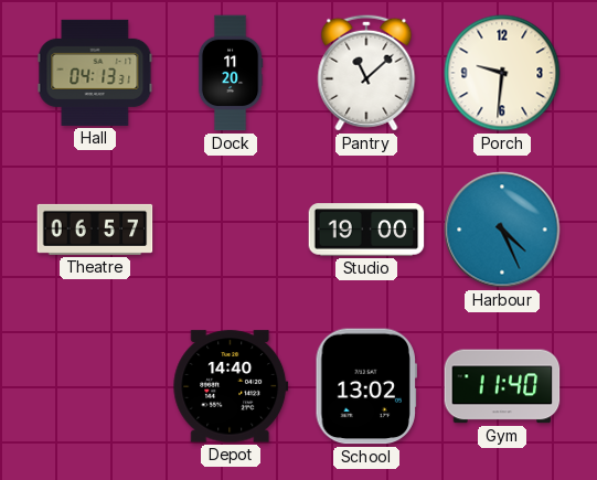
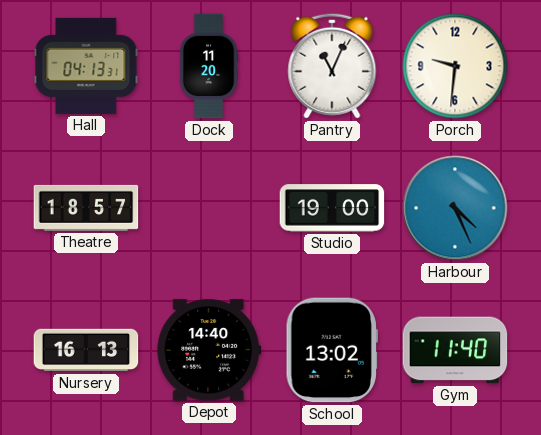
Pantry: 11:08 -> 11:04 (332, 66)
Theatre: 06:57 -> 18:57 (86, 208)
Nursery: none -> 16:13 (86, 350)
